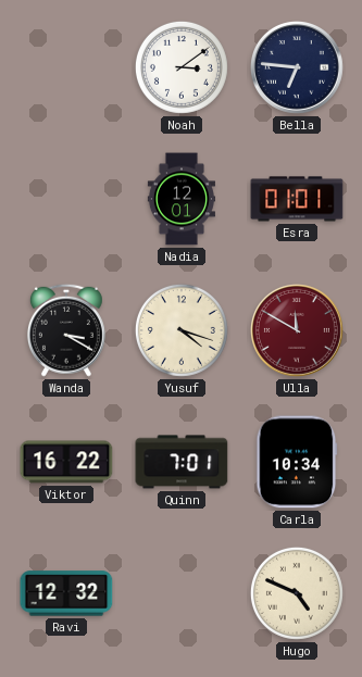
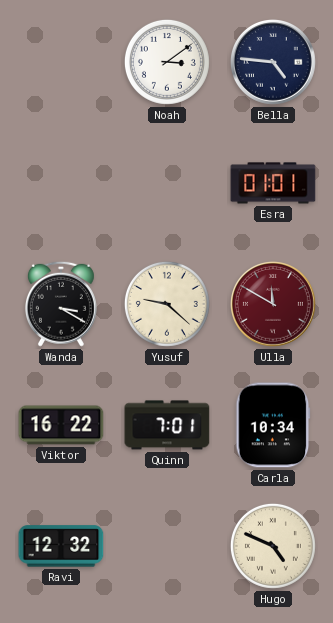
Bella: 6:46 -> 4:46 (274, 63)
Nadia: 12:01 -> none (182, 199)
Yusuf: 4:18 -> 9:22 (167, 304)
